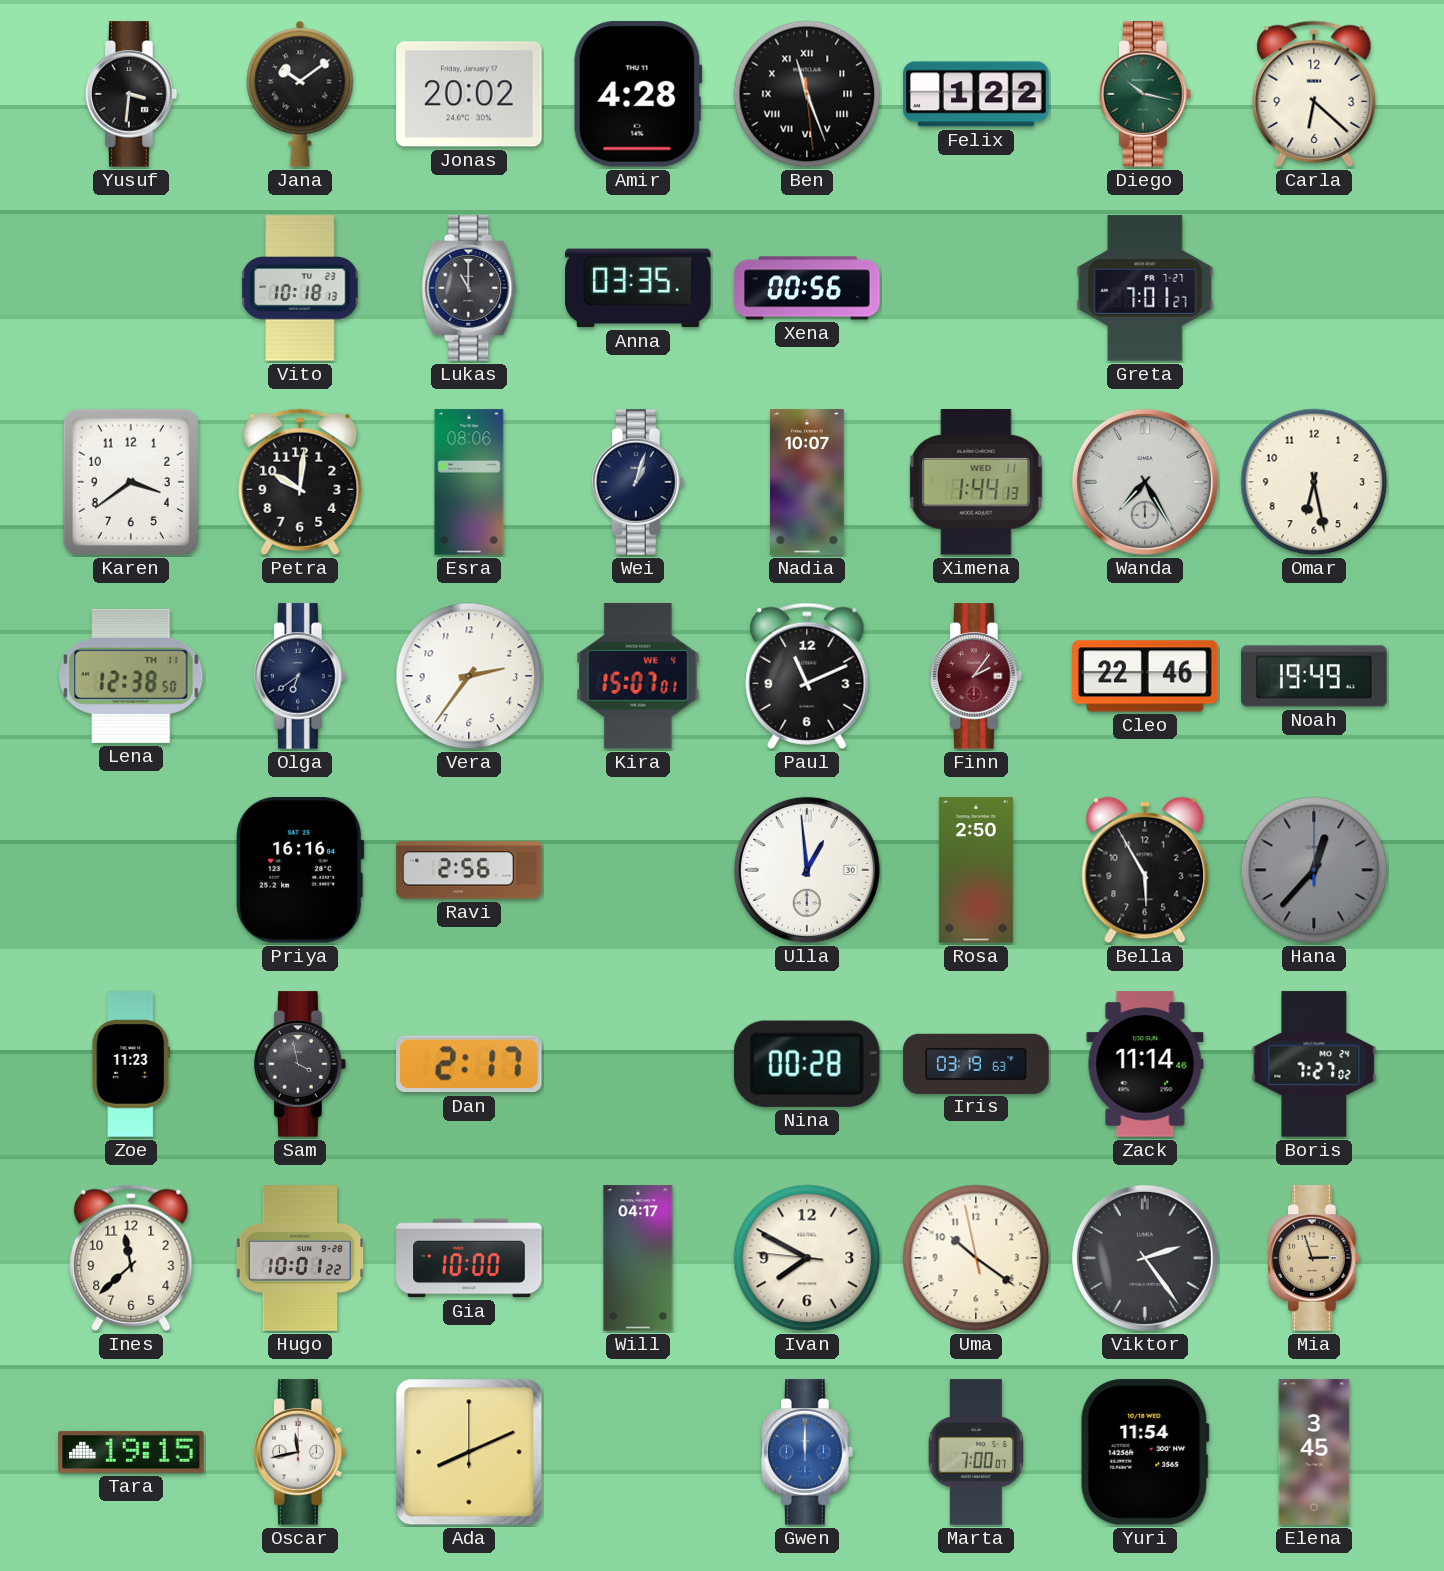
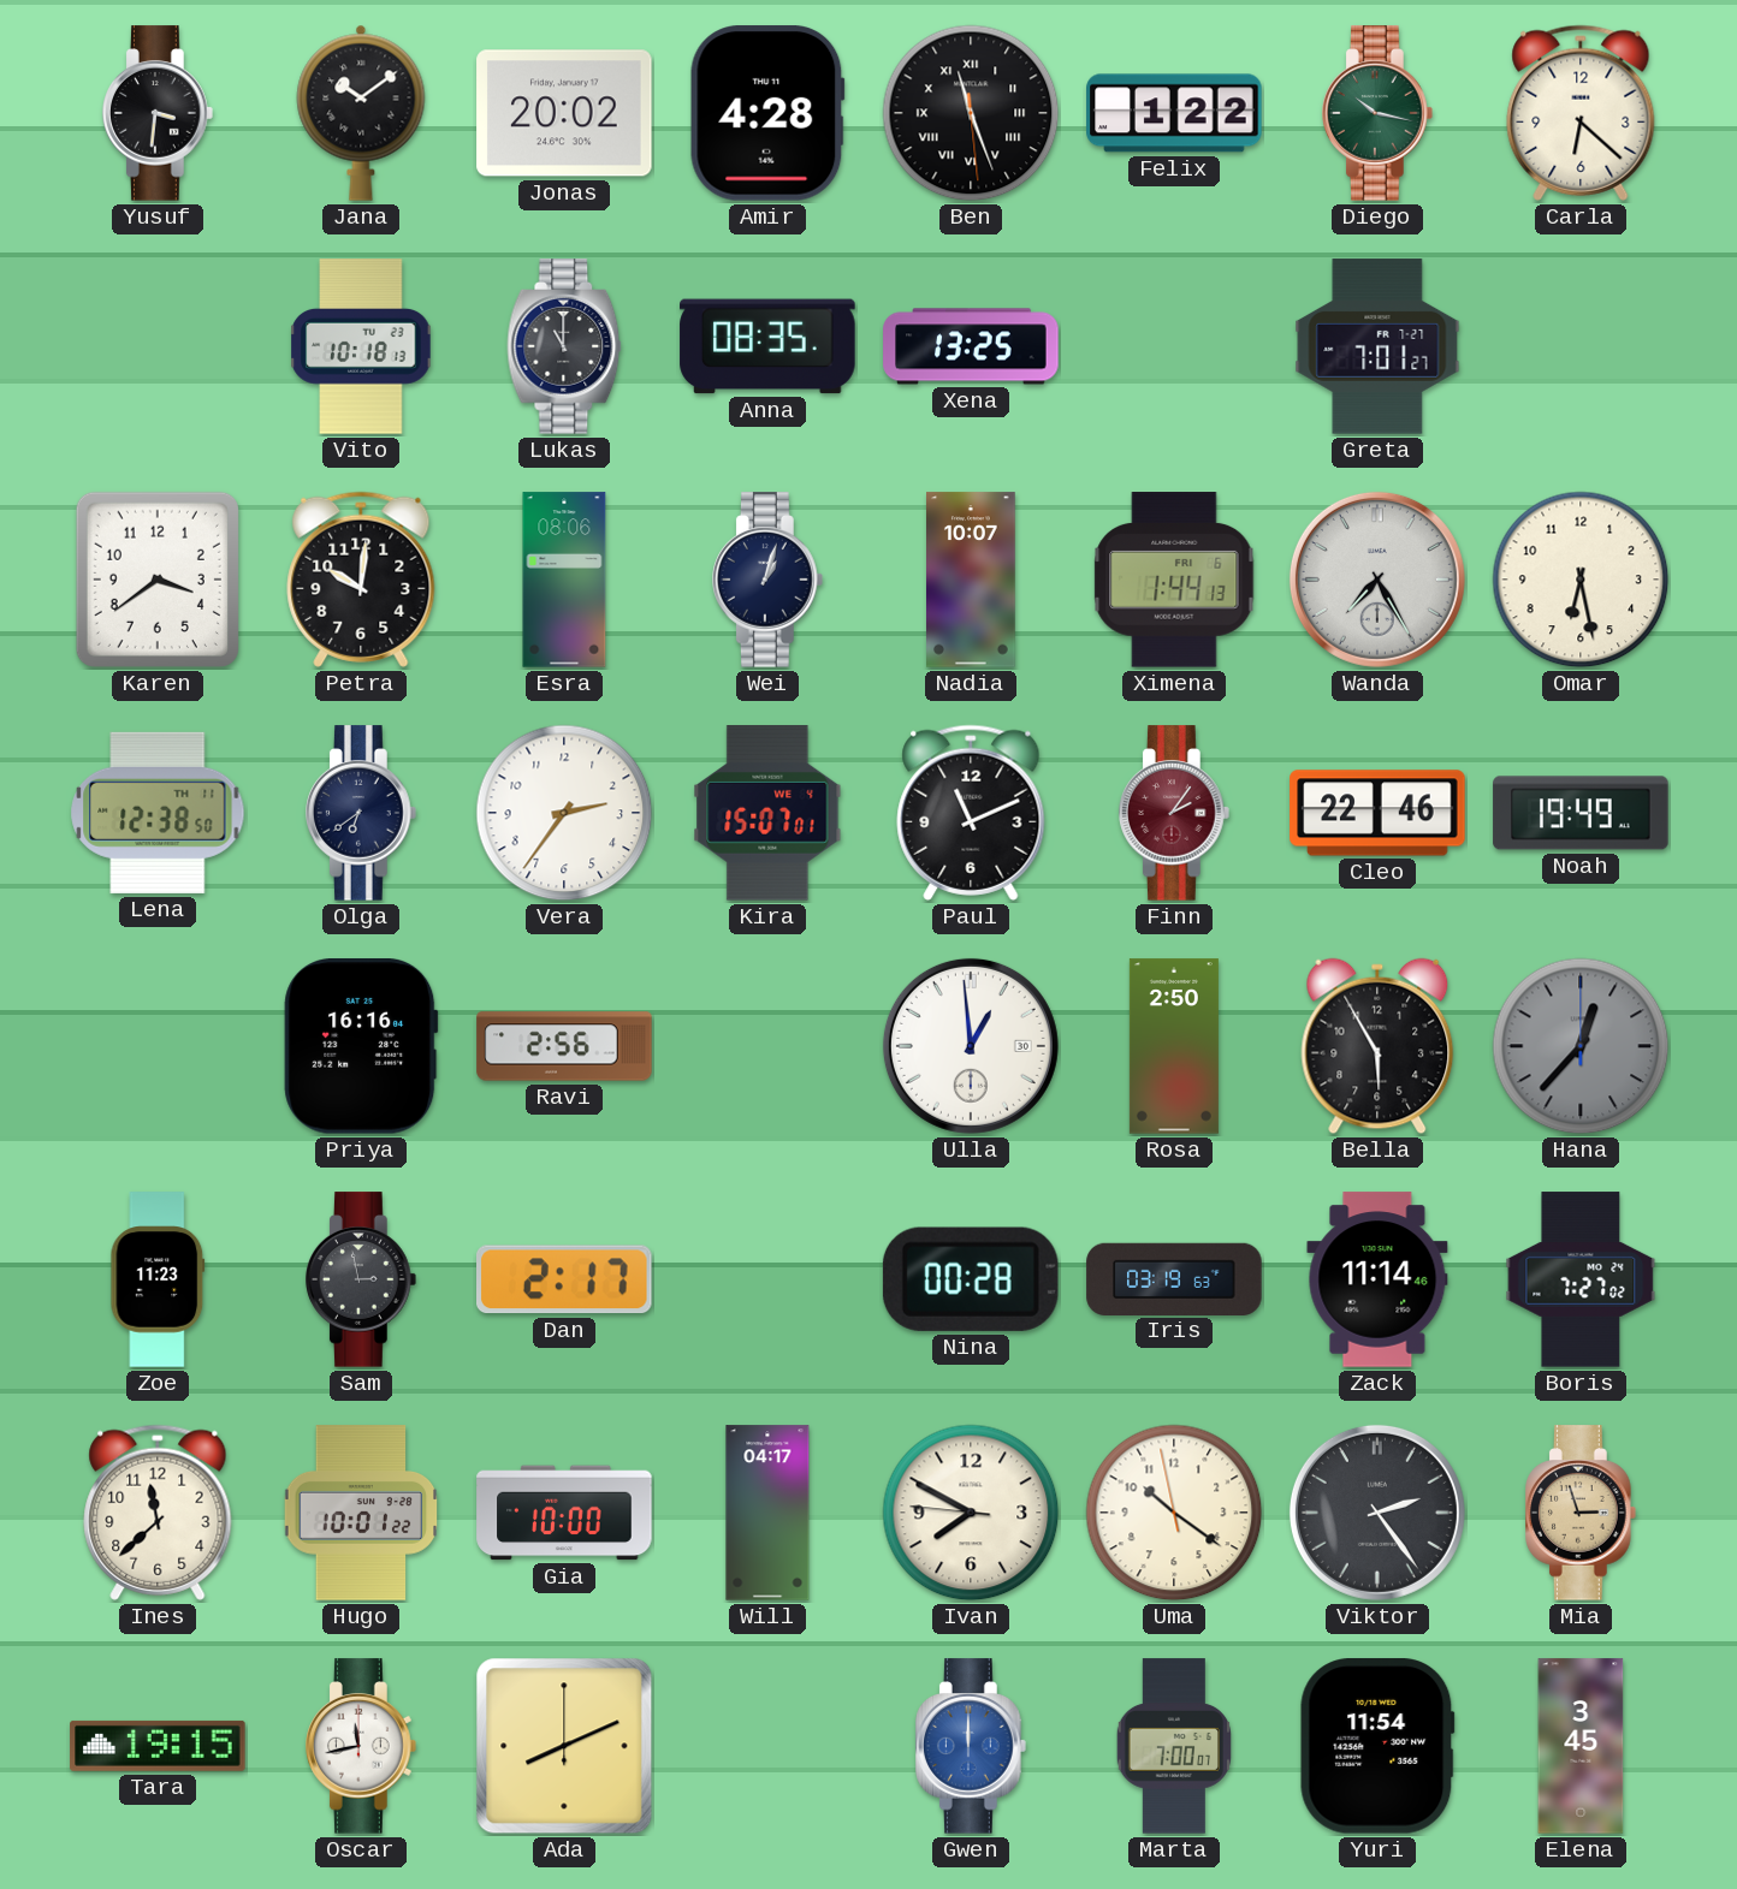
Anna: 03:35 -> 08:35 (767, 346)
Xena: 00:56 -> 13:25 (971, 346)
Ximena date: WED 11 -> FRI 6 (1174, 580)
Sam: 3:58 -> 2:58 (362, 1279)
